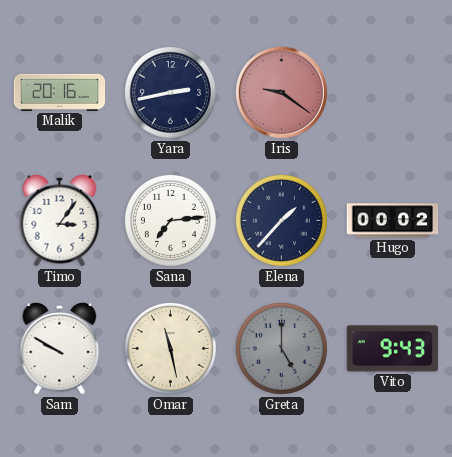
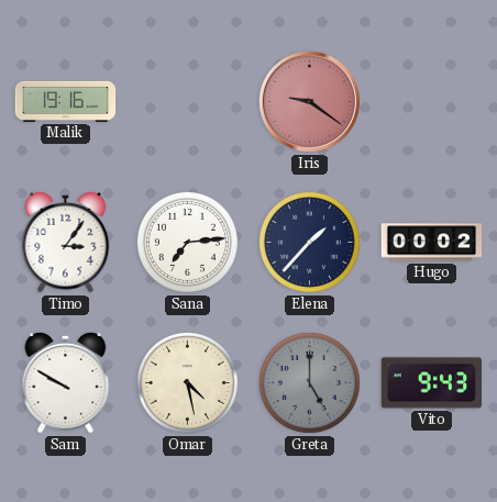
Malik: 20:16 -> 19:16 (66, 101)
Yara: 2:43 -> none (170, 92)
Omar: 11:28 -> 4:28 (187, 382)
